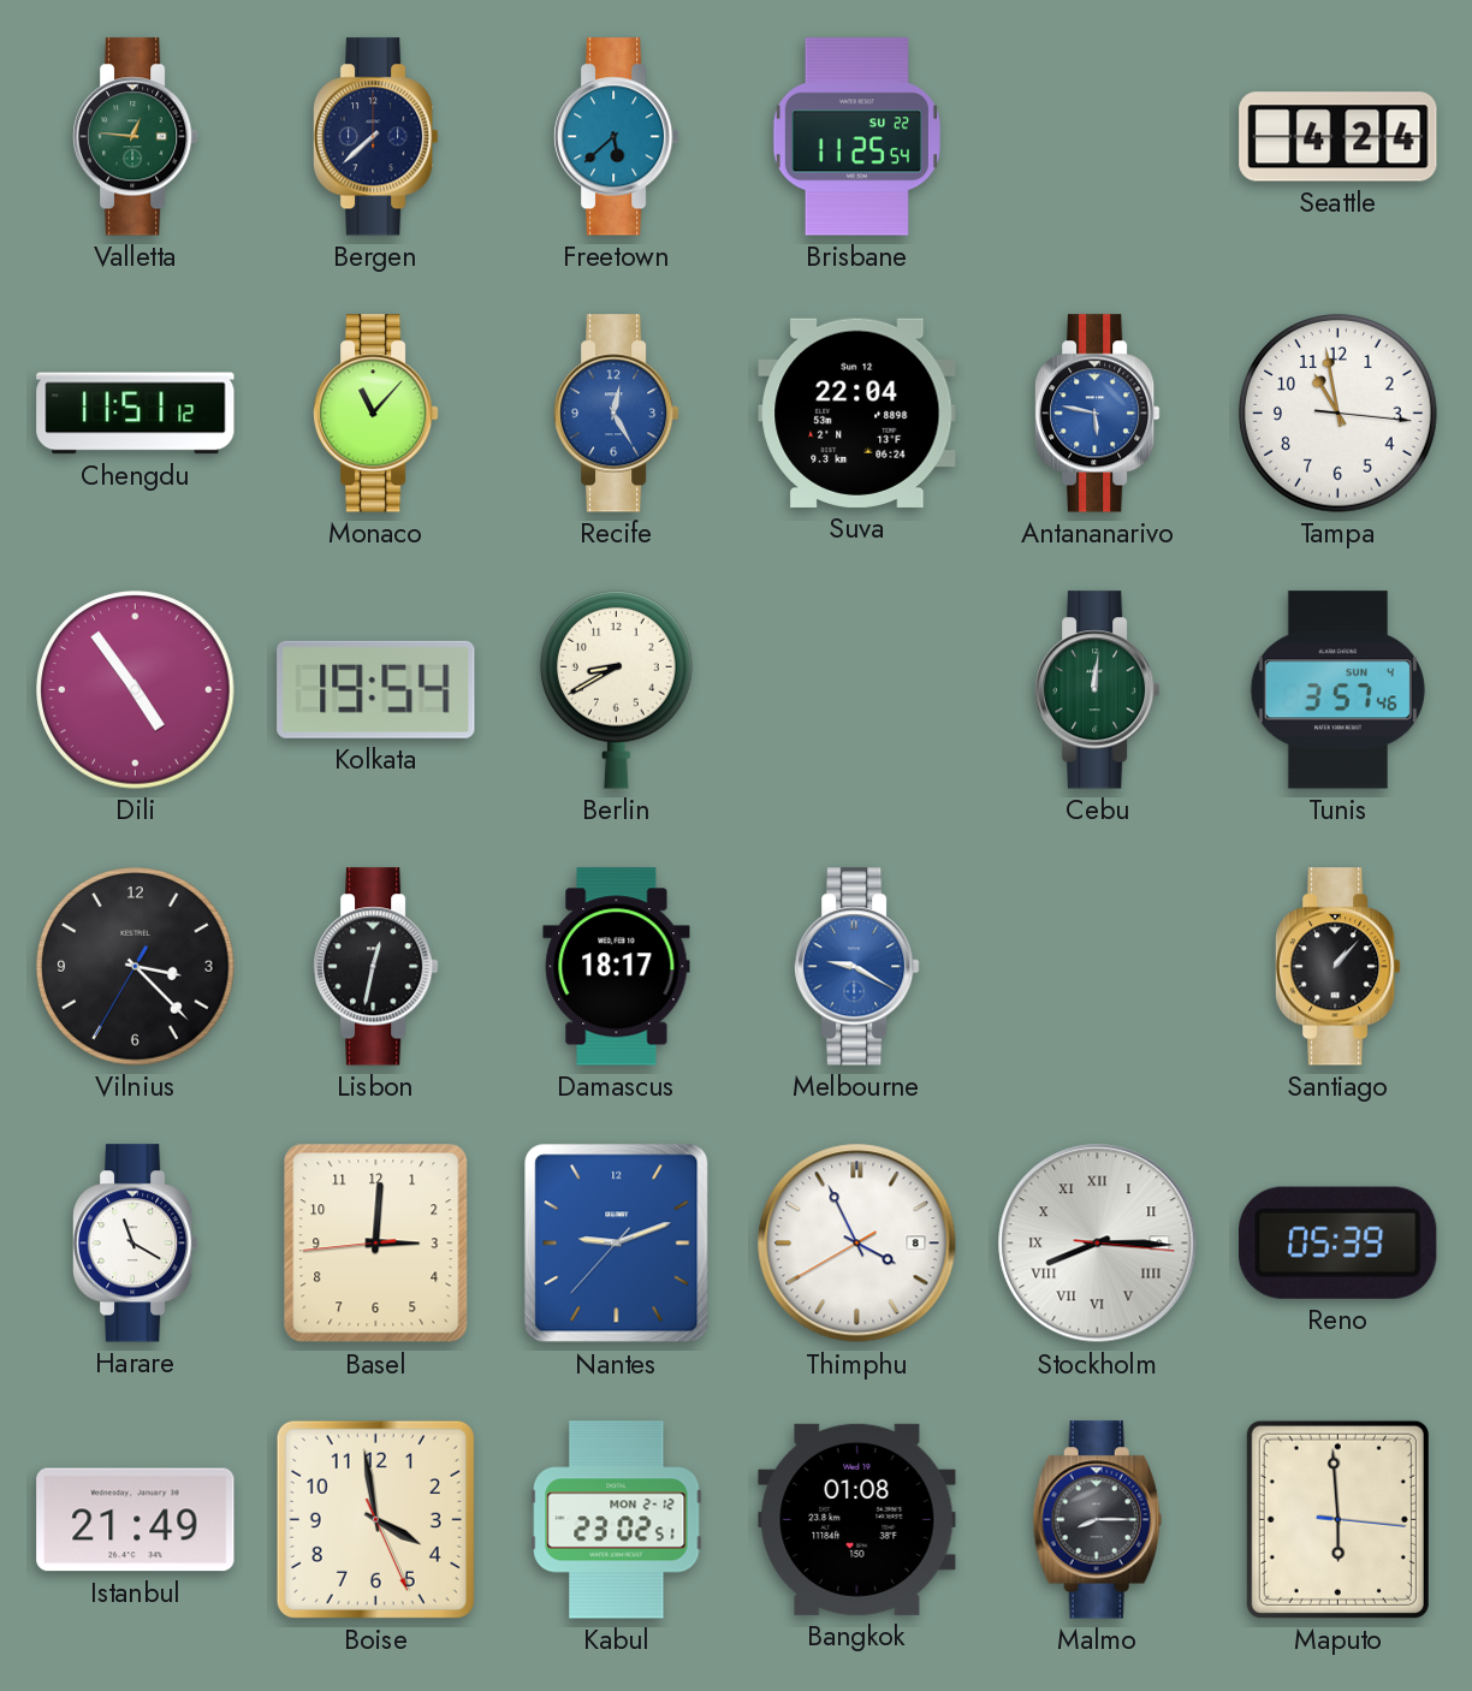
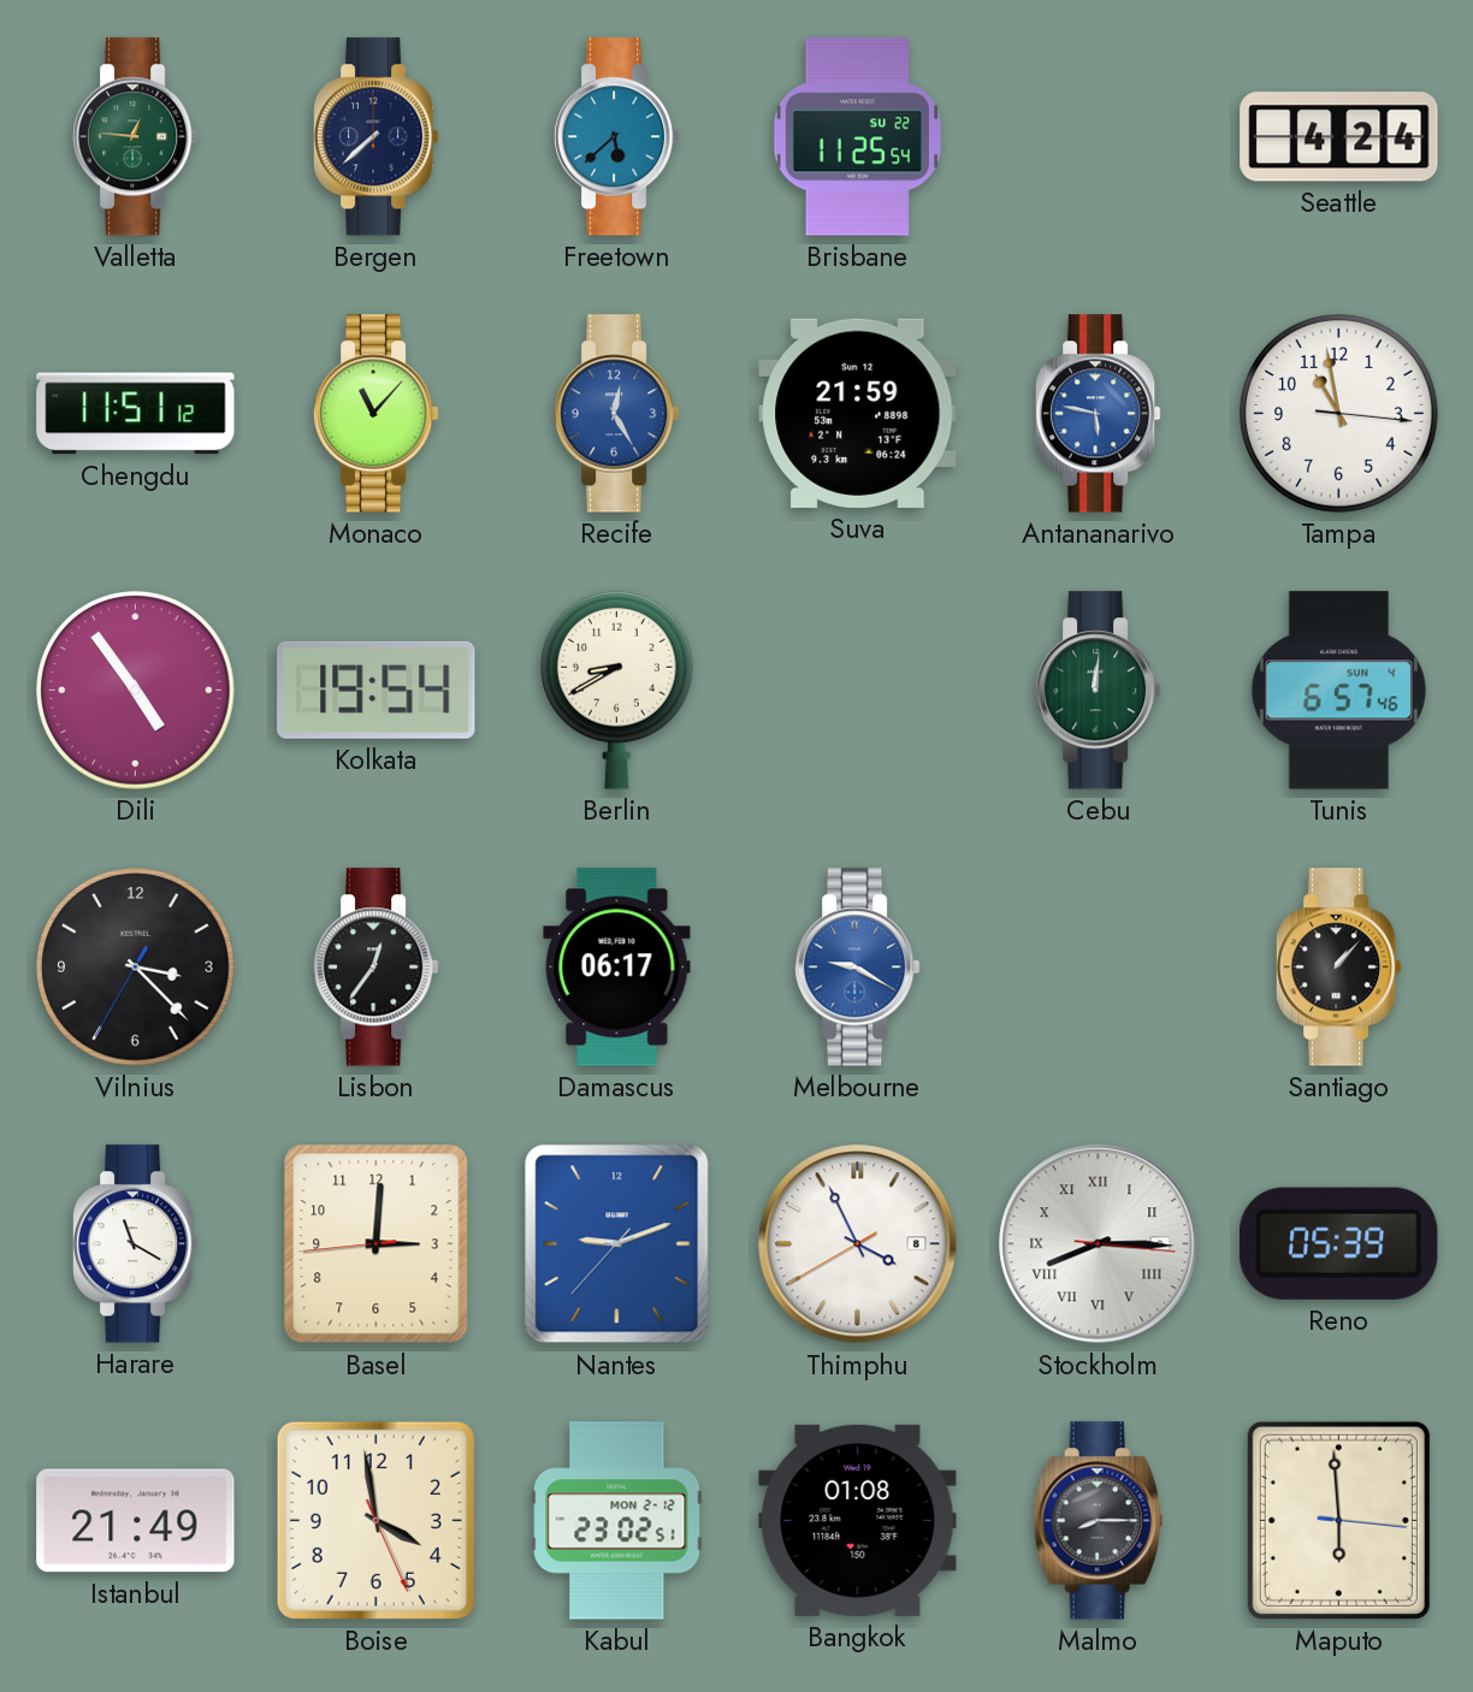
Suva: 22:04 -> 21:59 (858, 413)
Tunis: 3:57 -> 6:57 (1338, 691)
Lisbon: 12:32 -> 12:36 (375, 968)
Damascus: 18:17 -> 06:17 (617, 968)
